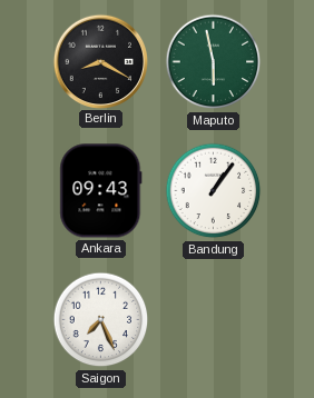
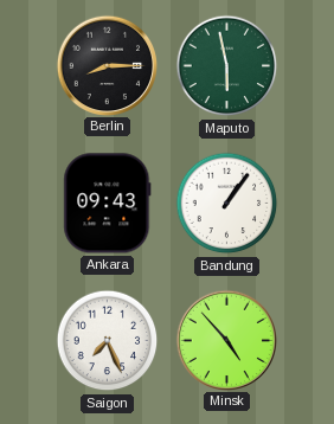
Berlin: 8:20 -> 8:15 (107, 65)
Minsk: none -> 4:53 (226, 340)
